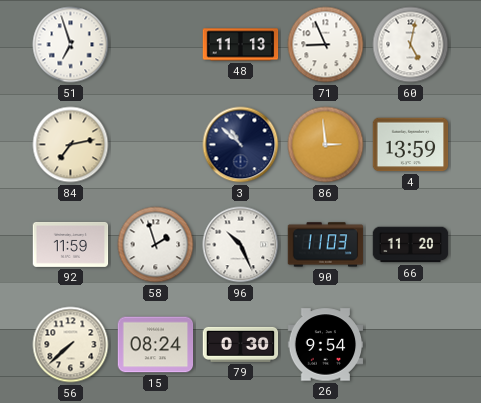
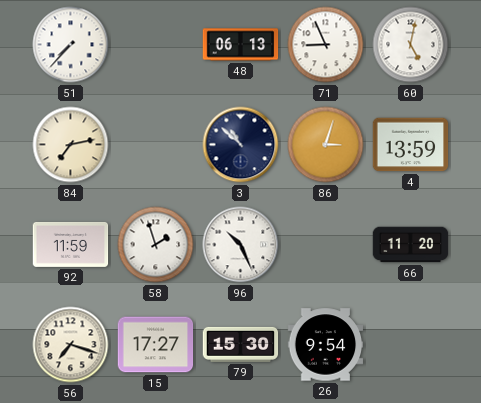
51: 6:57 -> 7:37 (71, 45)
48: 11:13 -> 06:13 (241, 45)
86: 2:59 -> 3:03 (326, 145)
90: 11:03 -> none (326, 245)
56: 7:38 -> 7:18 (71, 345)
15: 08:24 -> 17:27 (156, 345)
79: 0:30 -> 15:30 (241, 344)
